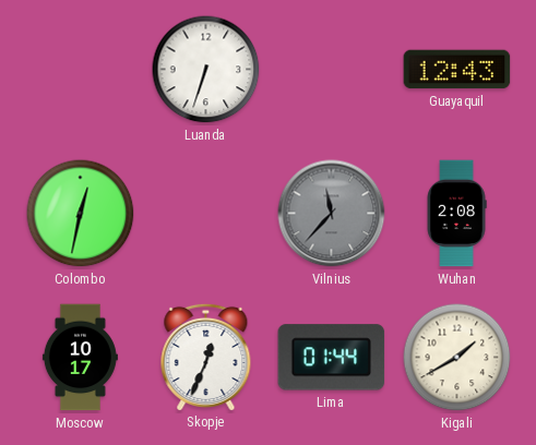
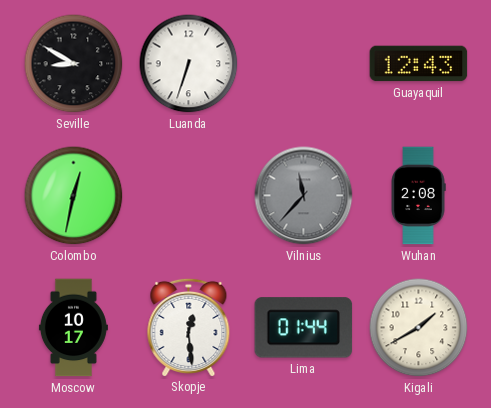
Seville: none -> 8:50 (74, 64)
Skopje: 12:34 -> 12:29 (189, 327)
